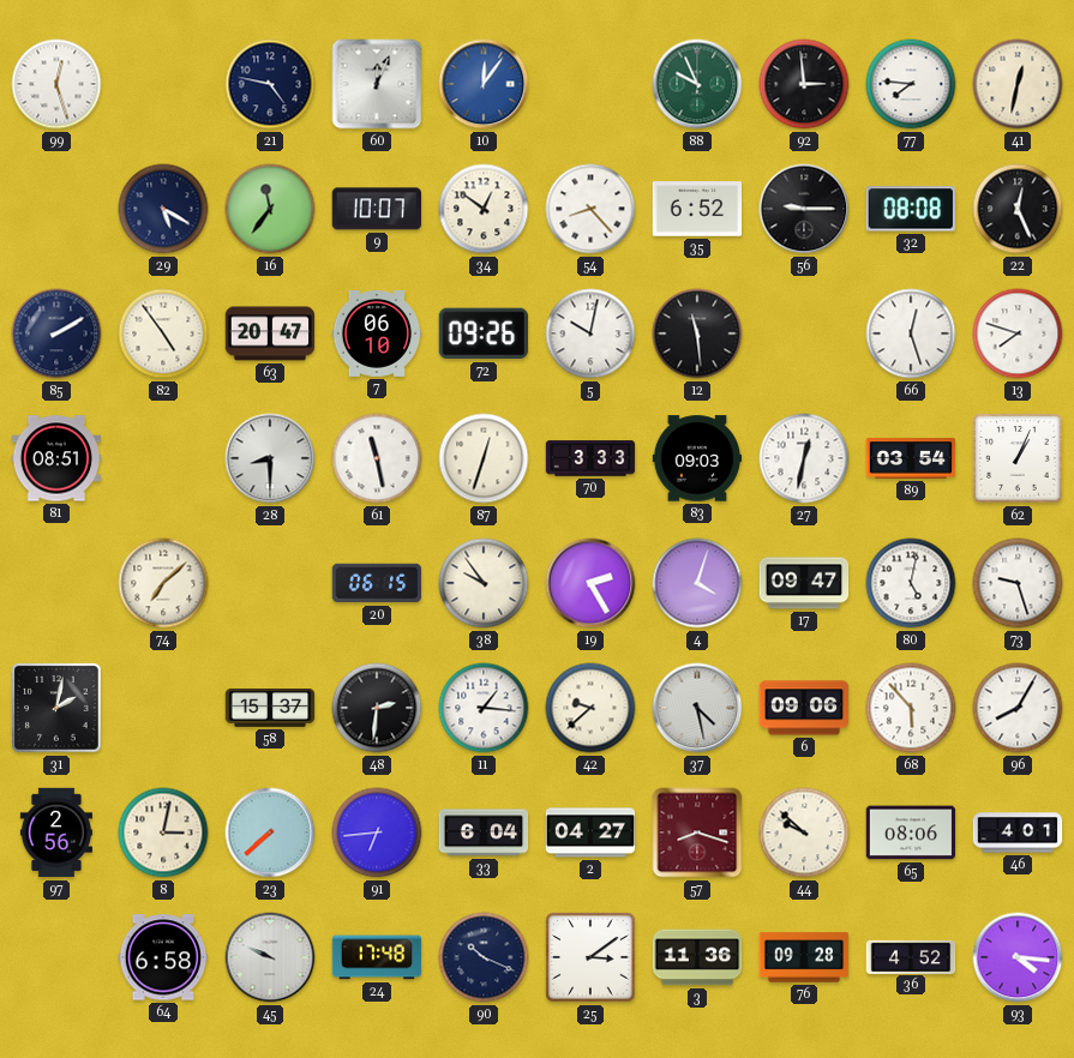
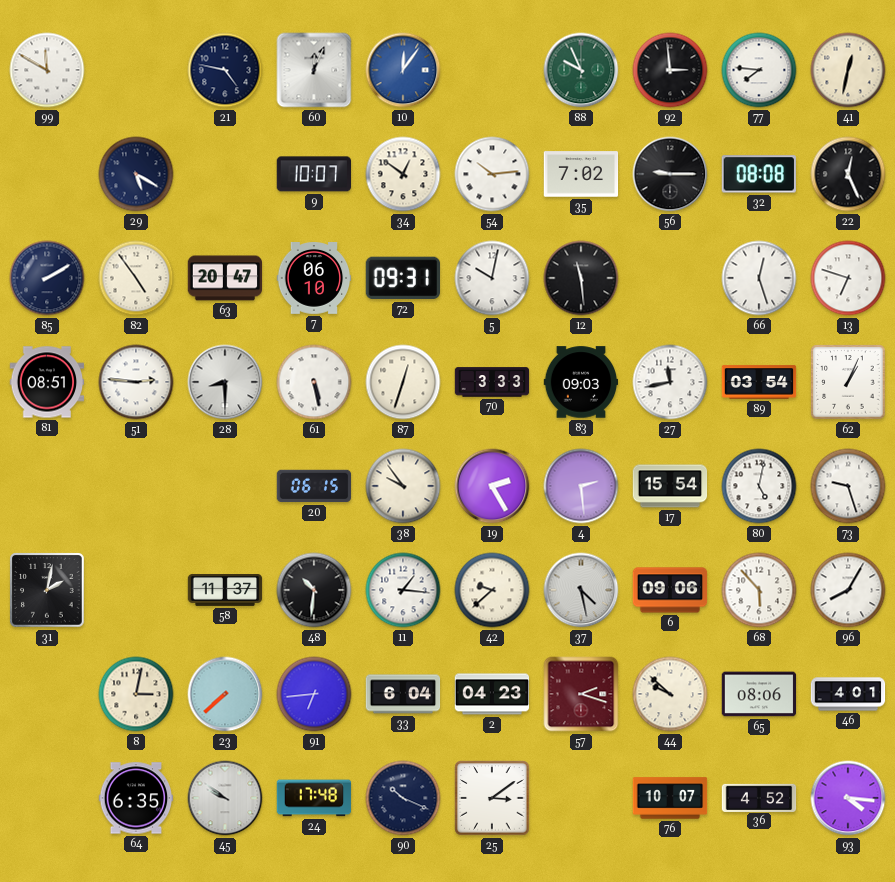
99: 12:27 -> 11:50 (47, 70)
16: 11:36 -> none (270, 209)
54: 8:23 -> 10:14 (492, 174)
35: 6:52 -> 7:02 (581, 174)
72: 09:26 -> 09:31 (402, 278)
13: 7:48 -> 6:48 (848, 278)
51: none -> 2:46 (136, 382)
61: 11:28 -> 5:28 (314, 382)
27: 12:32 -> 11:43 (670, 382)
74: 7:08 -> none (163, 583)
4: 4:03 -> 2:29 (581, 486)
17: 09:47 -> 15:54 (670, 486)
58: 15:37 -> 11:37 (225, 591)
48: 2:31 -> 10:31 (314, 590)
97: 2:56 -> none (56, 832)
2: 04:27 -> 04:23 (492, 694)
57: 8:18 -> 2:18 (581, 694)
64: 6:58 -> 6:35 (136, 798)
45: 9:49 -> 9:51 (225, 798)
3: 11:36 -> none (697, 957)
76: 09:28 -> 10:07 (670, 798)
